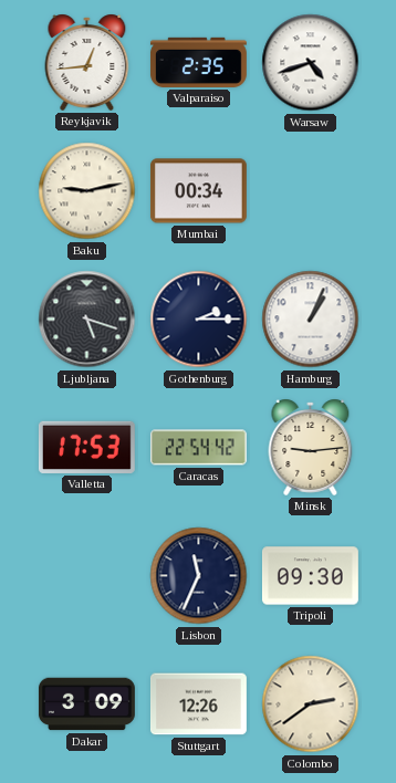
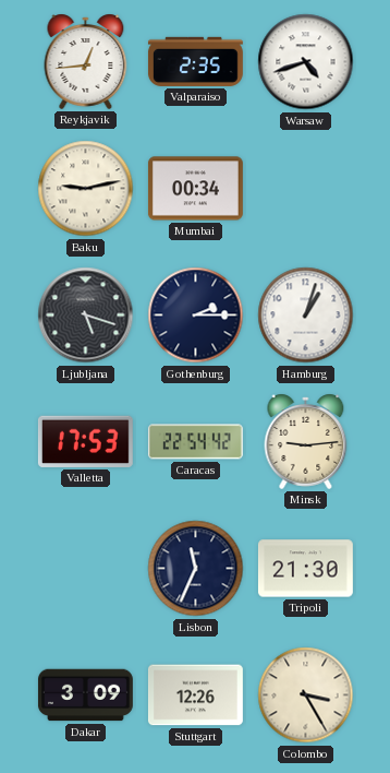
Hamburg: 1:04 -> 1:03 (306, 316)
Tripoli: 09:30 -> 21:30 (305, 569)
Colombo: 2:39 -> 3:25 (306, 695)
